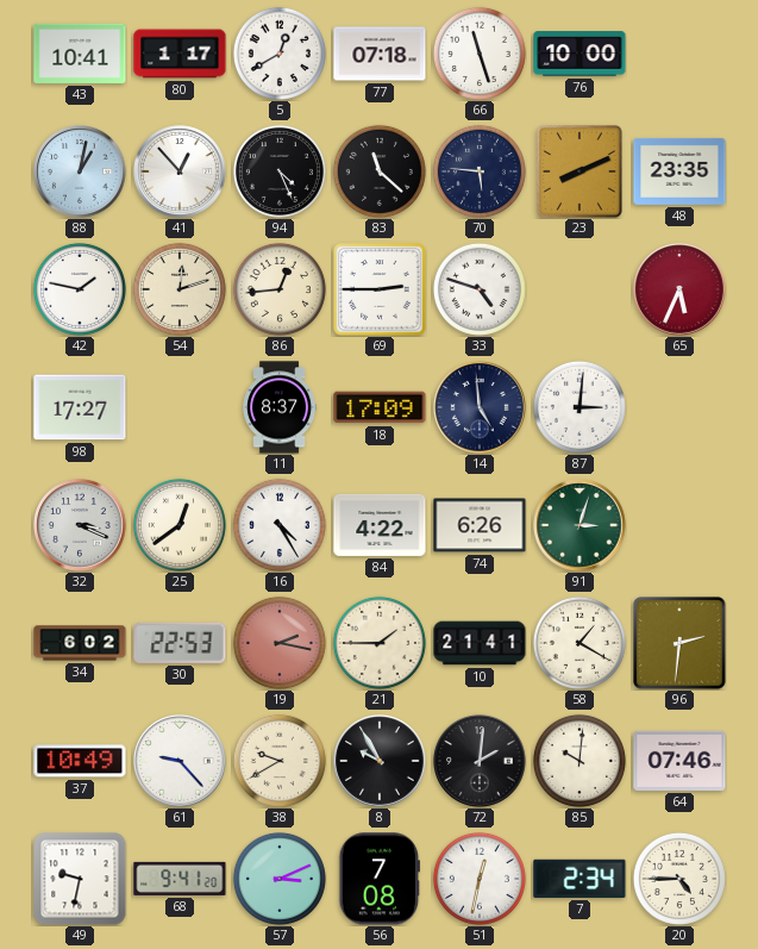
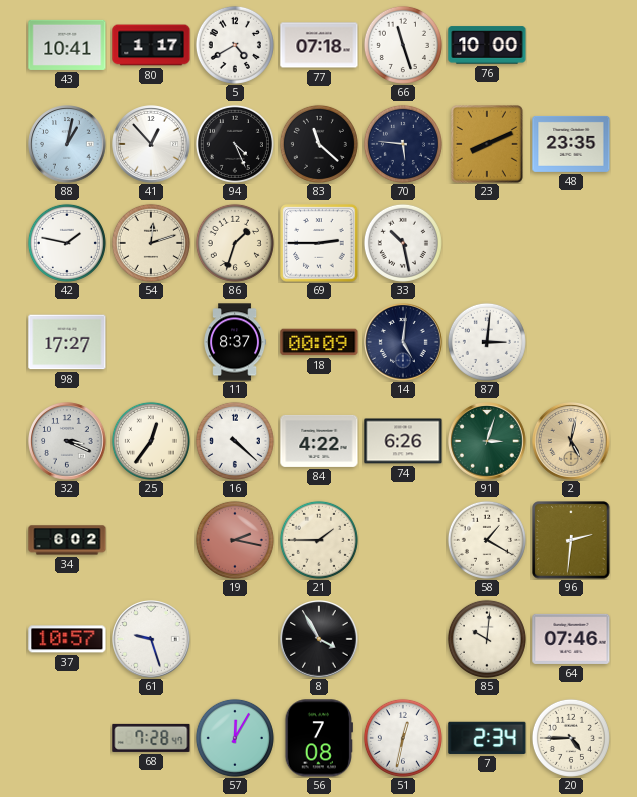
5: 12:40 -> 4:40 (235, 45)
86: 12:44 -> 1:33 (235, 243)
33: 4:48 -> 10:28 (403, 243)
65: 5:34 -> none (679, 289)
18: 17:09 -> 00:09 (319, 342)
14: 4:59 -> 5:01 (403, 342)
25: 12:39 -> 12:36 (151, 441)
16: 4:25 -> 4:22 (235, 441)
2: none -> 5:02 (571, 441)
30: 22:53 -> none (180, 643)
10: 21:41 -> none (480, 643)
37: 10:49 -> 10:57 (67, 639)
61: 9:23 -> 9:27 (151, 639)
38: 9:40 -> none (280, 761)
8: 9:55 -> 3:55 (319, 639)
72: 2:01 -> none (480, 761)
49: 9:32 -> none (80, 879)
68: 9:41 -> 7:28 (151, 738)
57: 3:11 -> 12:05 (235, 738)
